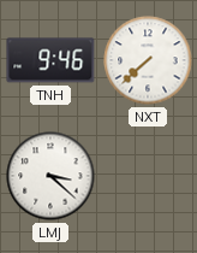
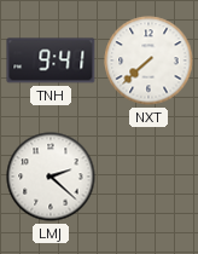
TNH: 9:46 -> 9:41 (51, 60)
LMJ: 3:22 -> 2:22 (51, 177)
